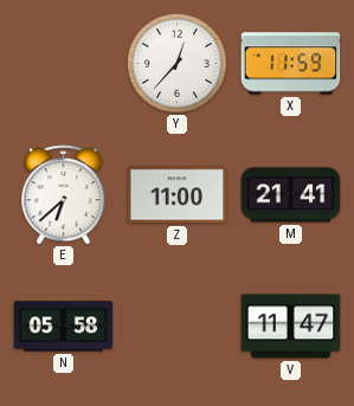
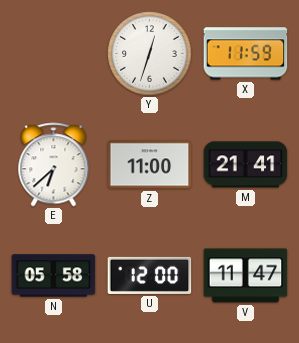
Y: 12:37 -> 12:33 (150, 54)
U: none -> 12:00 (150, 275)
